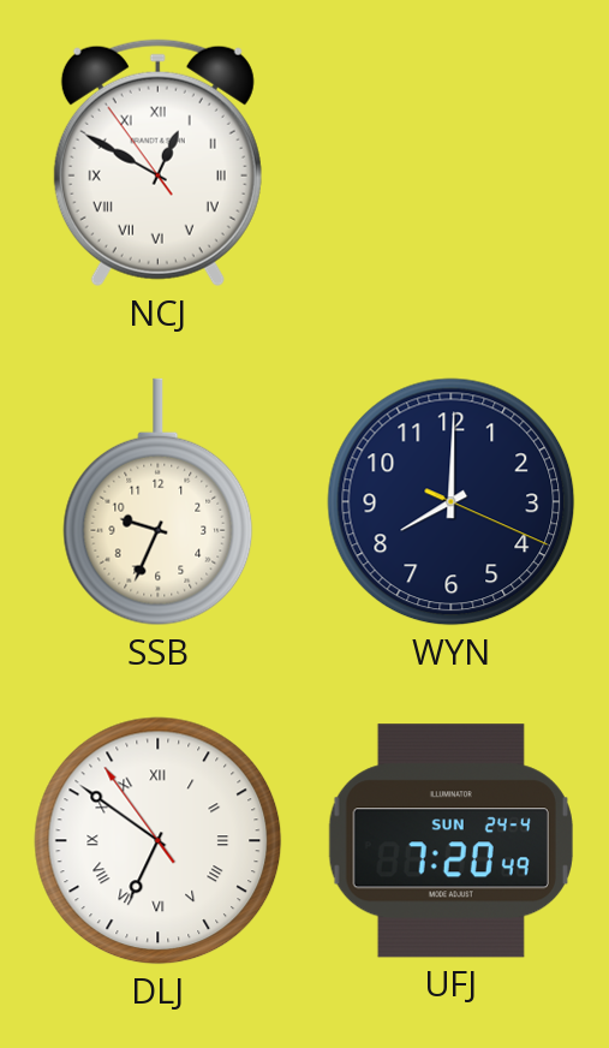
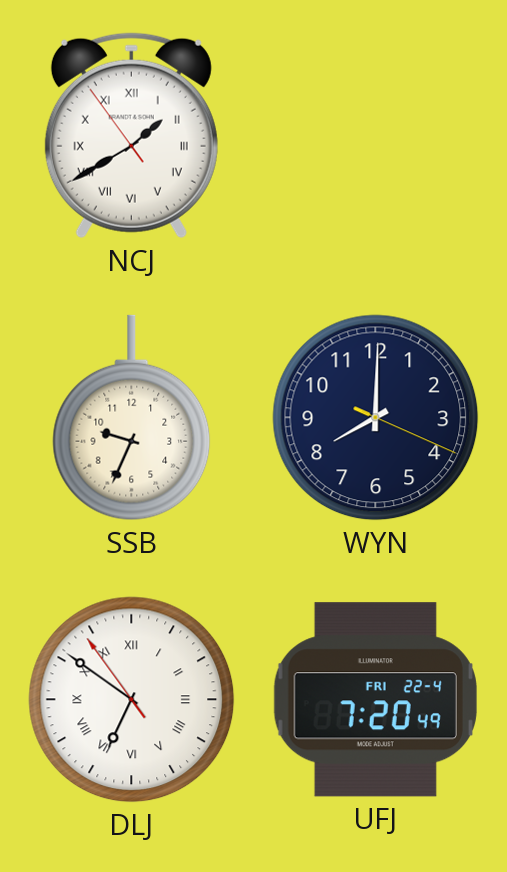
NCJ: 12:49 -> 1:39 (131, 136)
UFJ date: SUN 24-4 -> FRI 22-4 (375, 700)
